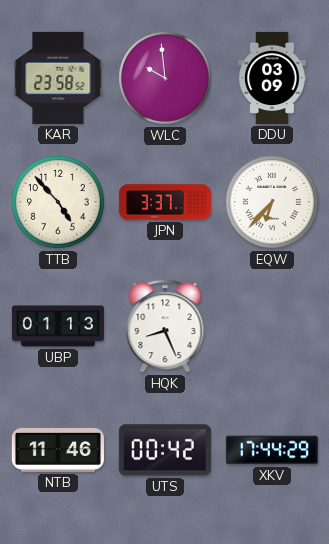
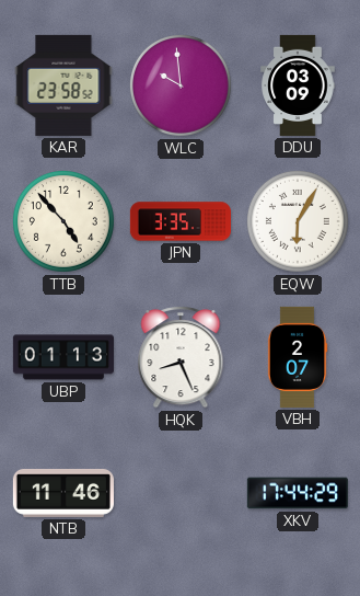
JPN: 3:37 -> 3:35 (181, 221)
EQW: 6:37 -> 6:05 (298, 221)
VBH: none -> 2:07 (298, 357)
UTS: 00:42 -> none (165, 450)
